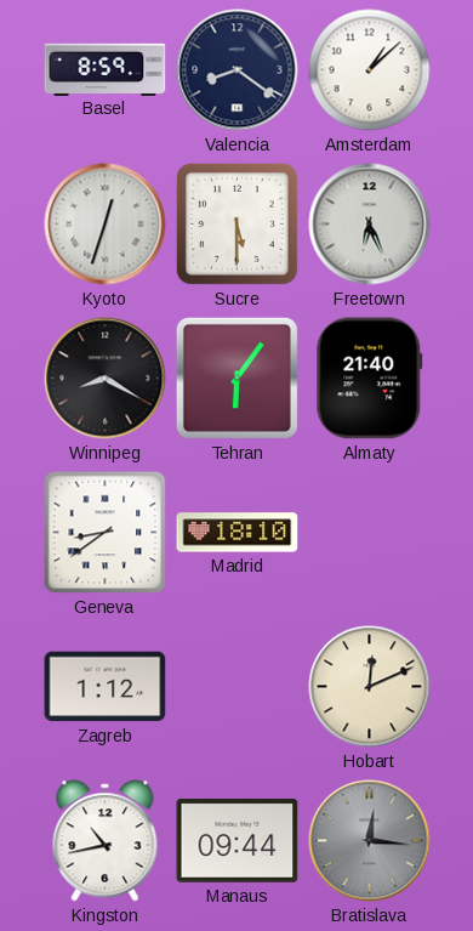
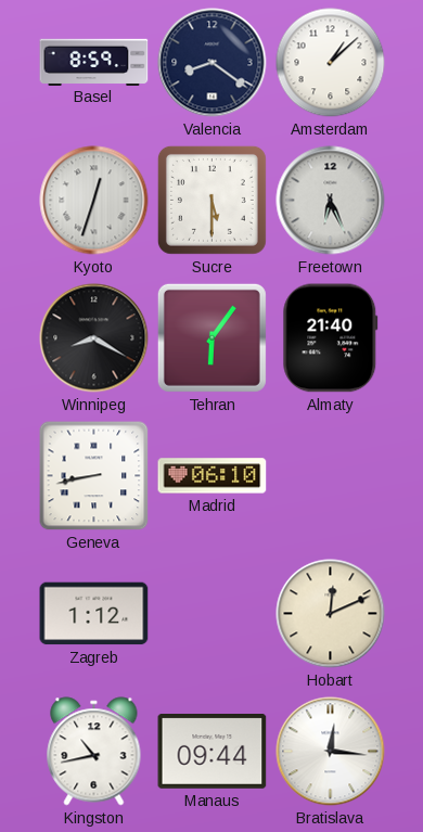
Geneva: 8:39 -> 8:43 (94, 476)
Madrid: 18:10 -> 06:10 (213, 476)
Bratislava dial: grey -> white (331, 752)
